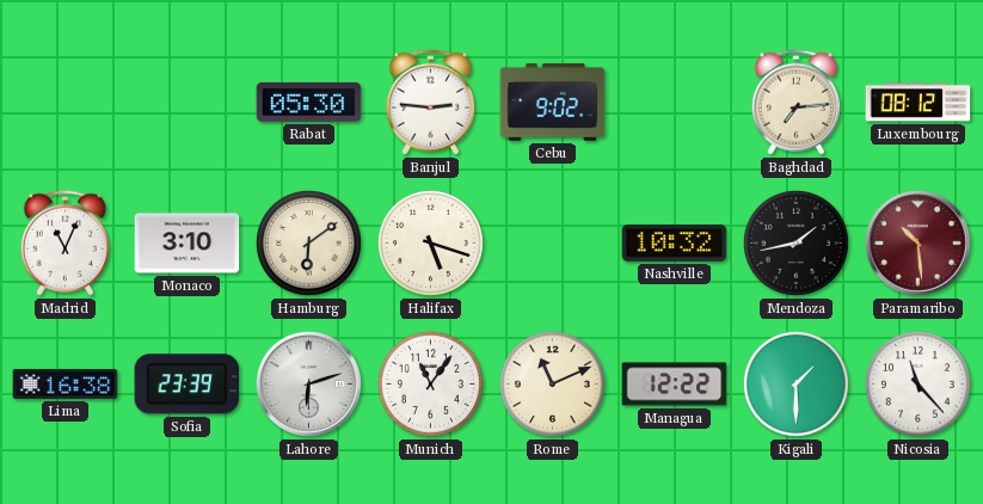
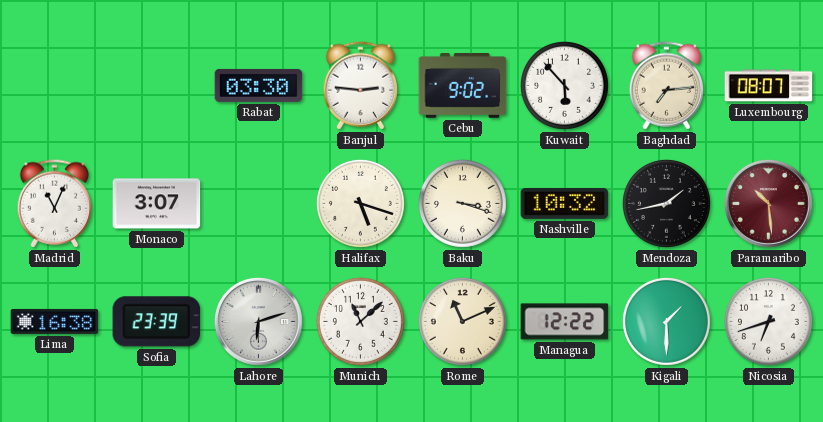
Rabat: 05:30 -> 03:30 (259, 85)
Kuwait: none -> 5:53 (564, 85)
Luxembourg: 08:12 -> 08:07 (769, 86)
Monaco: 3:10 -> 3:07 (157, 204)
Hamburg: 6:09 -> none (308, 242)
Baku: none -> 3:18 (462, 203)
Munich: 11:06 -> 11:08 (360, 321)
Nicosia: 11:23 -> 6:42 (768, 321)
